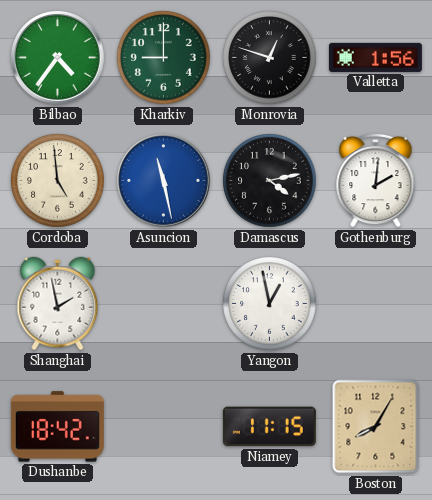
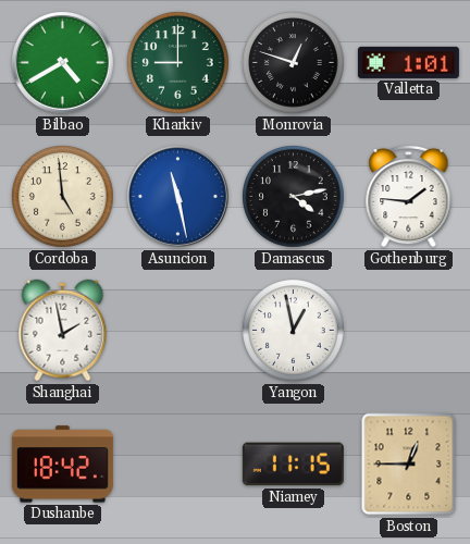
Bilbao: 4:36 -> 4:40 (63, 63)
Valletta: 1:56 -> 1:01 (408, 62)
Gothenburg: 2:01 -> 1:46 (409, 196)
Boston: 8:05 -> 12:45 (409, 465)
